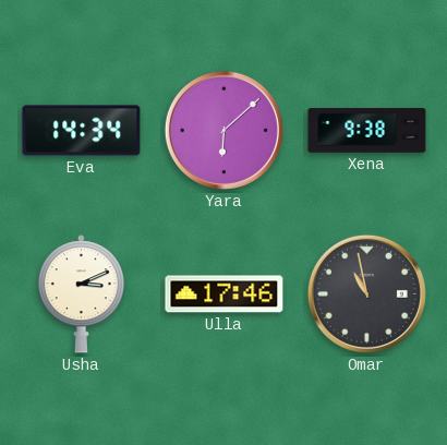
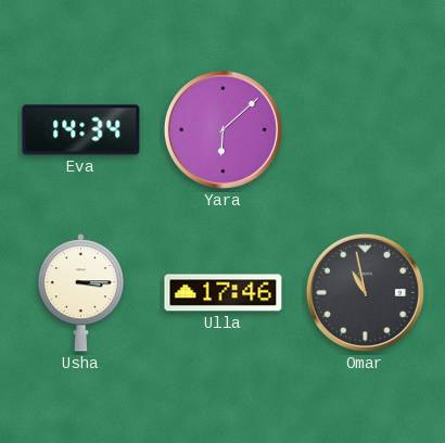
Xena: 9:38 -> none (367, 131)
Usha: 3:11 -> 3:15 (80, 293)
